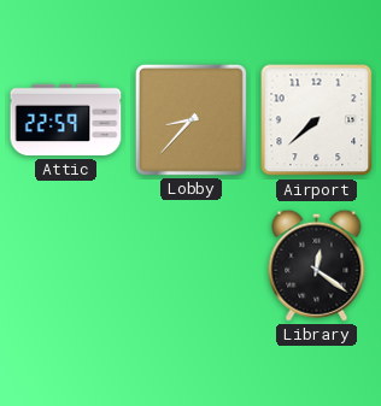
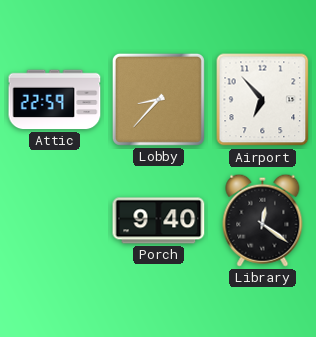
Airport: 7:38 -> 6:53 (263, 100)
Porch: none -> 9:40 (159, 221)
